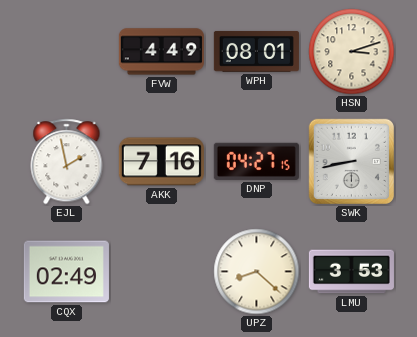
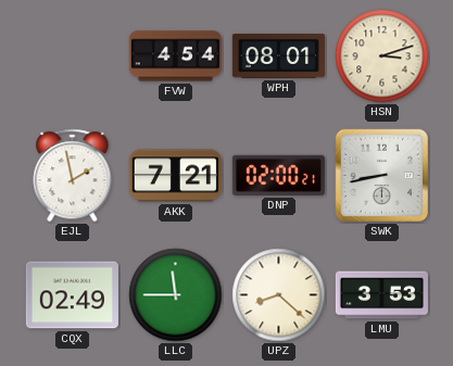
FVW: 4:49 -> 4:54 (175, 56)
AKK: 7:16 -> 7:21 (175, 176)
DNP: 04:27 -> 02:00 (278, 175)
LLC: none -> 11:45 (176, 295)
